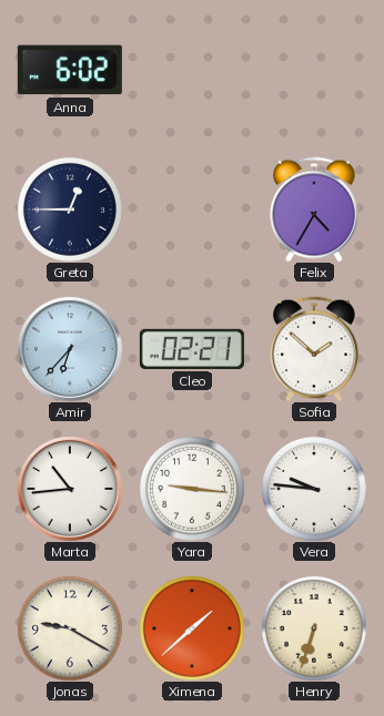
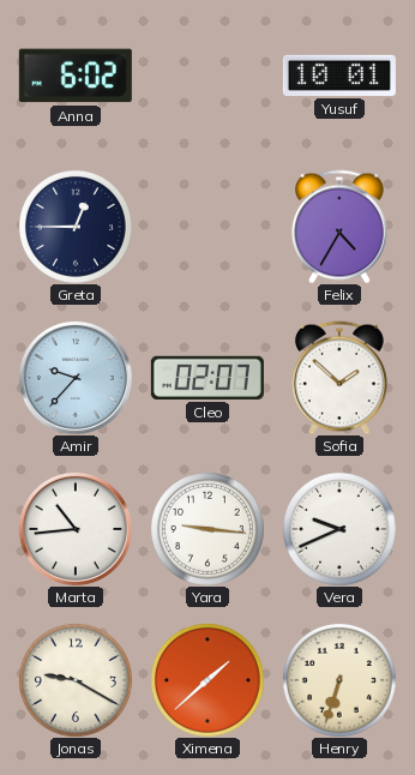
Yusuf: none -> 10:01 (339, 76)
Amir: 6:37 -> 9:37 (76, 378)
Cleo: 02:21 -> 02:07 (207, 378)
Vera: 9:46 -> 9:41 (339, 529)
